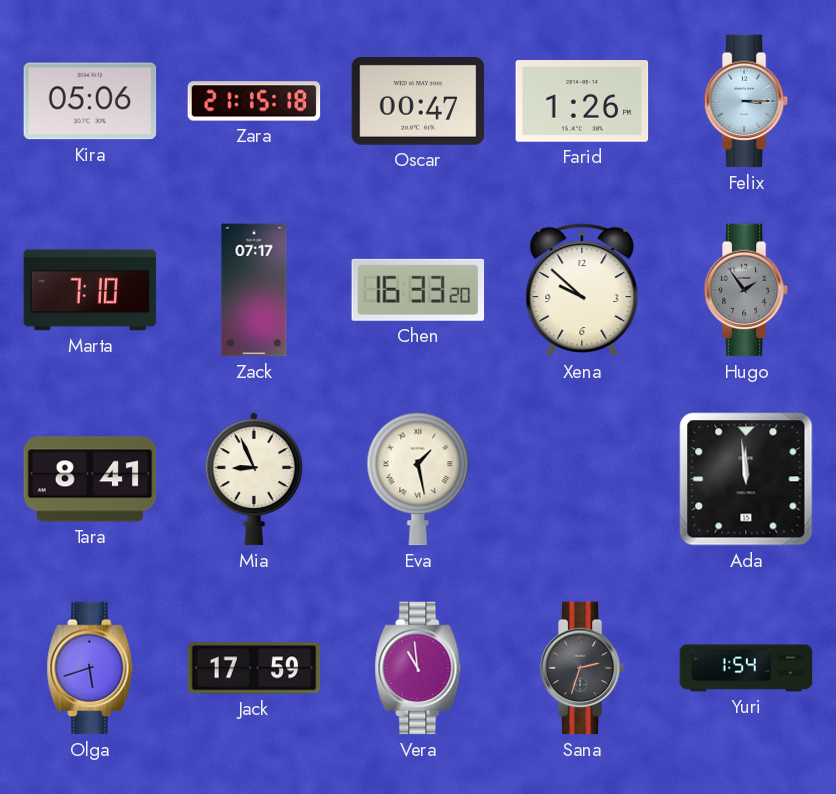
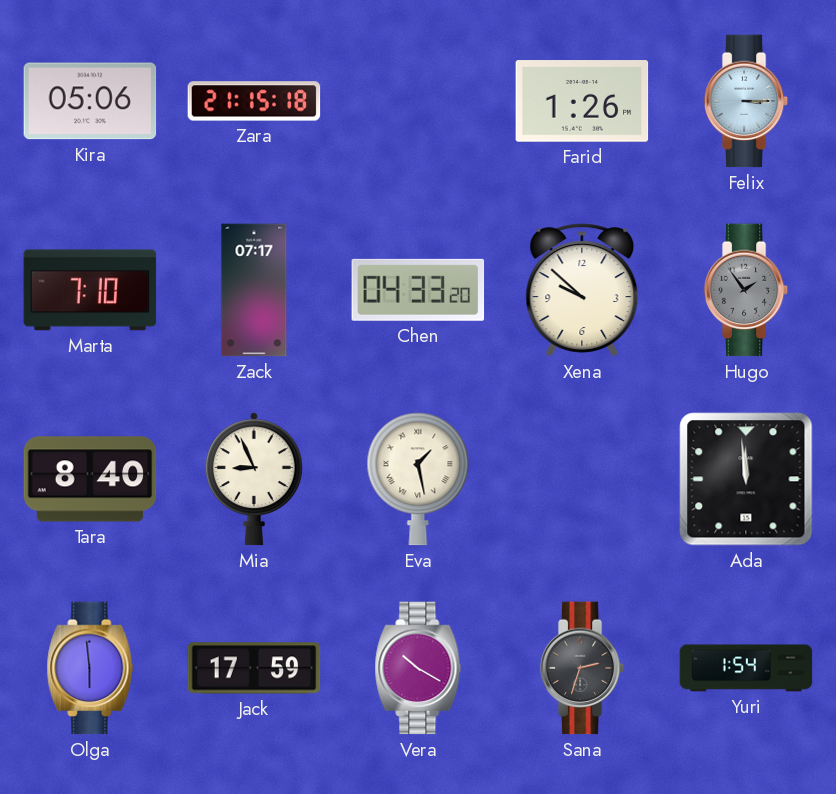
Oscar: 00:47 -> none (418, 101)
Chen: 16:33 -> 04:33 (418, 290)
Tara: 8:41 -> 8:40 (90, 479)
Olga: 5:42 -> 5:59 (90, 668)
Vera: 10:59 -> 10:20 (418, 668)
